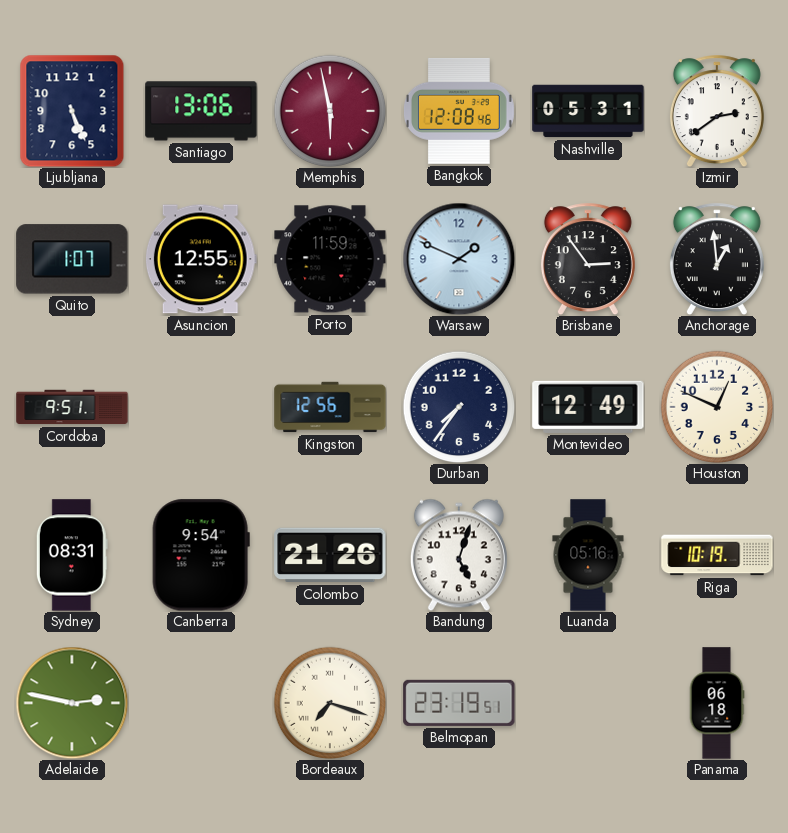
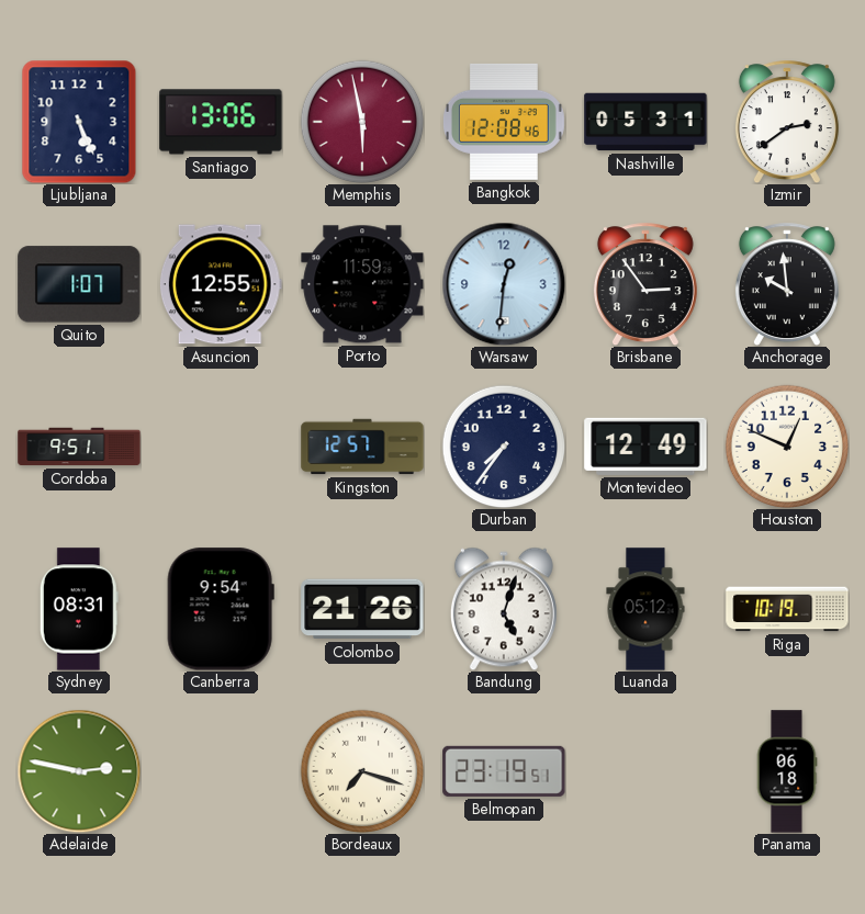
Warsaw: 1:49 -> 12:31 (504, 284)
Anchorage: 12:59 -> 9:59 (787, 284)
Kingston: 12:56 -> 12:57 (362, 447)
Luanda: 05:16 -> 05:12 (645, 609)
